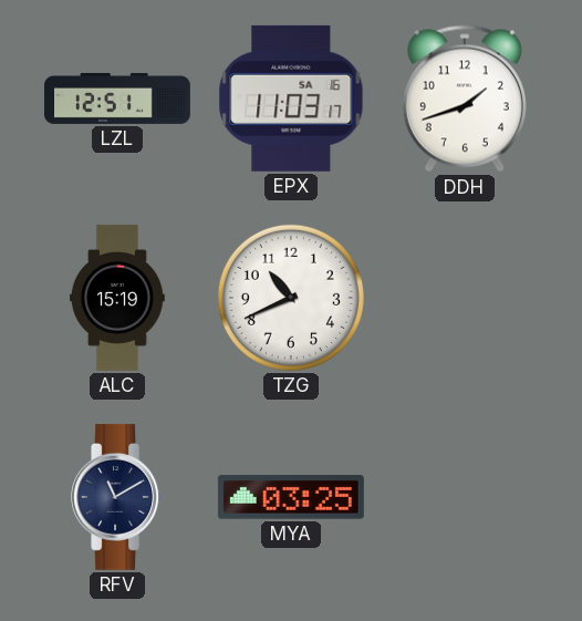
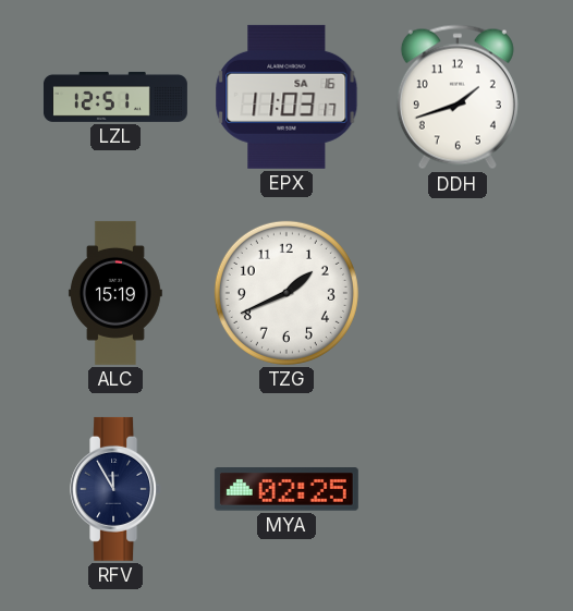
TZG: 10:41 -> 1:41 (286, 293)
RFV: 11:10 -> 11:55 (117, 489)
MYA: 03:25 -> 02:25 (286, 489)
